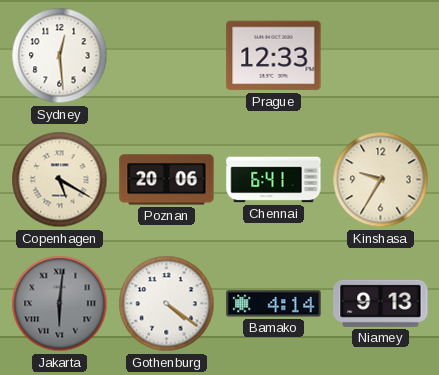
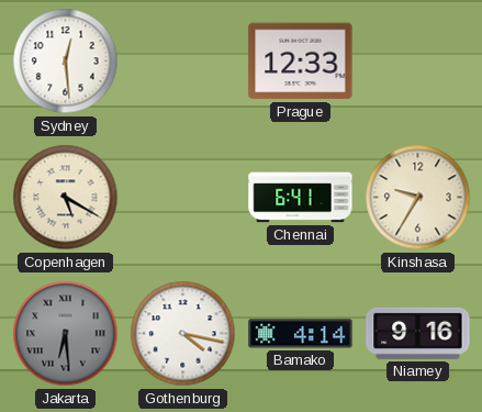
Poznan: 20:06 -> none (167, 180)
Jakarta: 6:01 -> 6:29 (66, 334)
Gothenburg: 4:21 -> 4:17 (183, 334)
Niamey: 9:13 -> 9:16 (418, 333)
